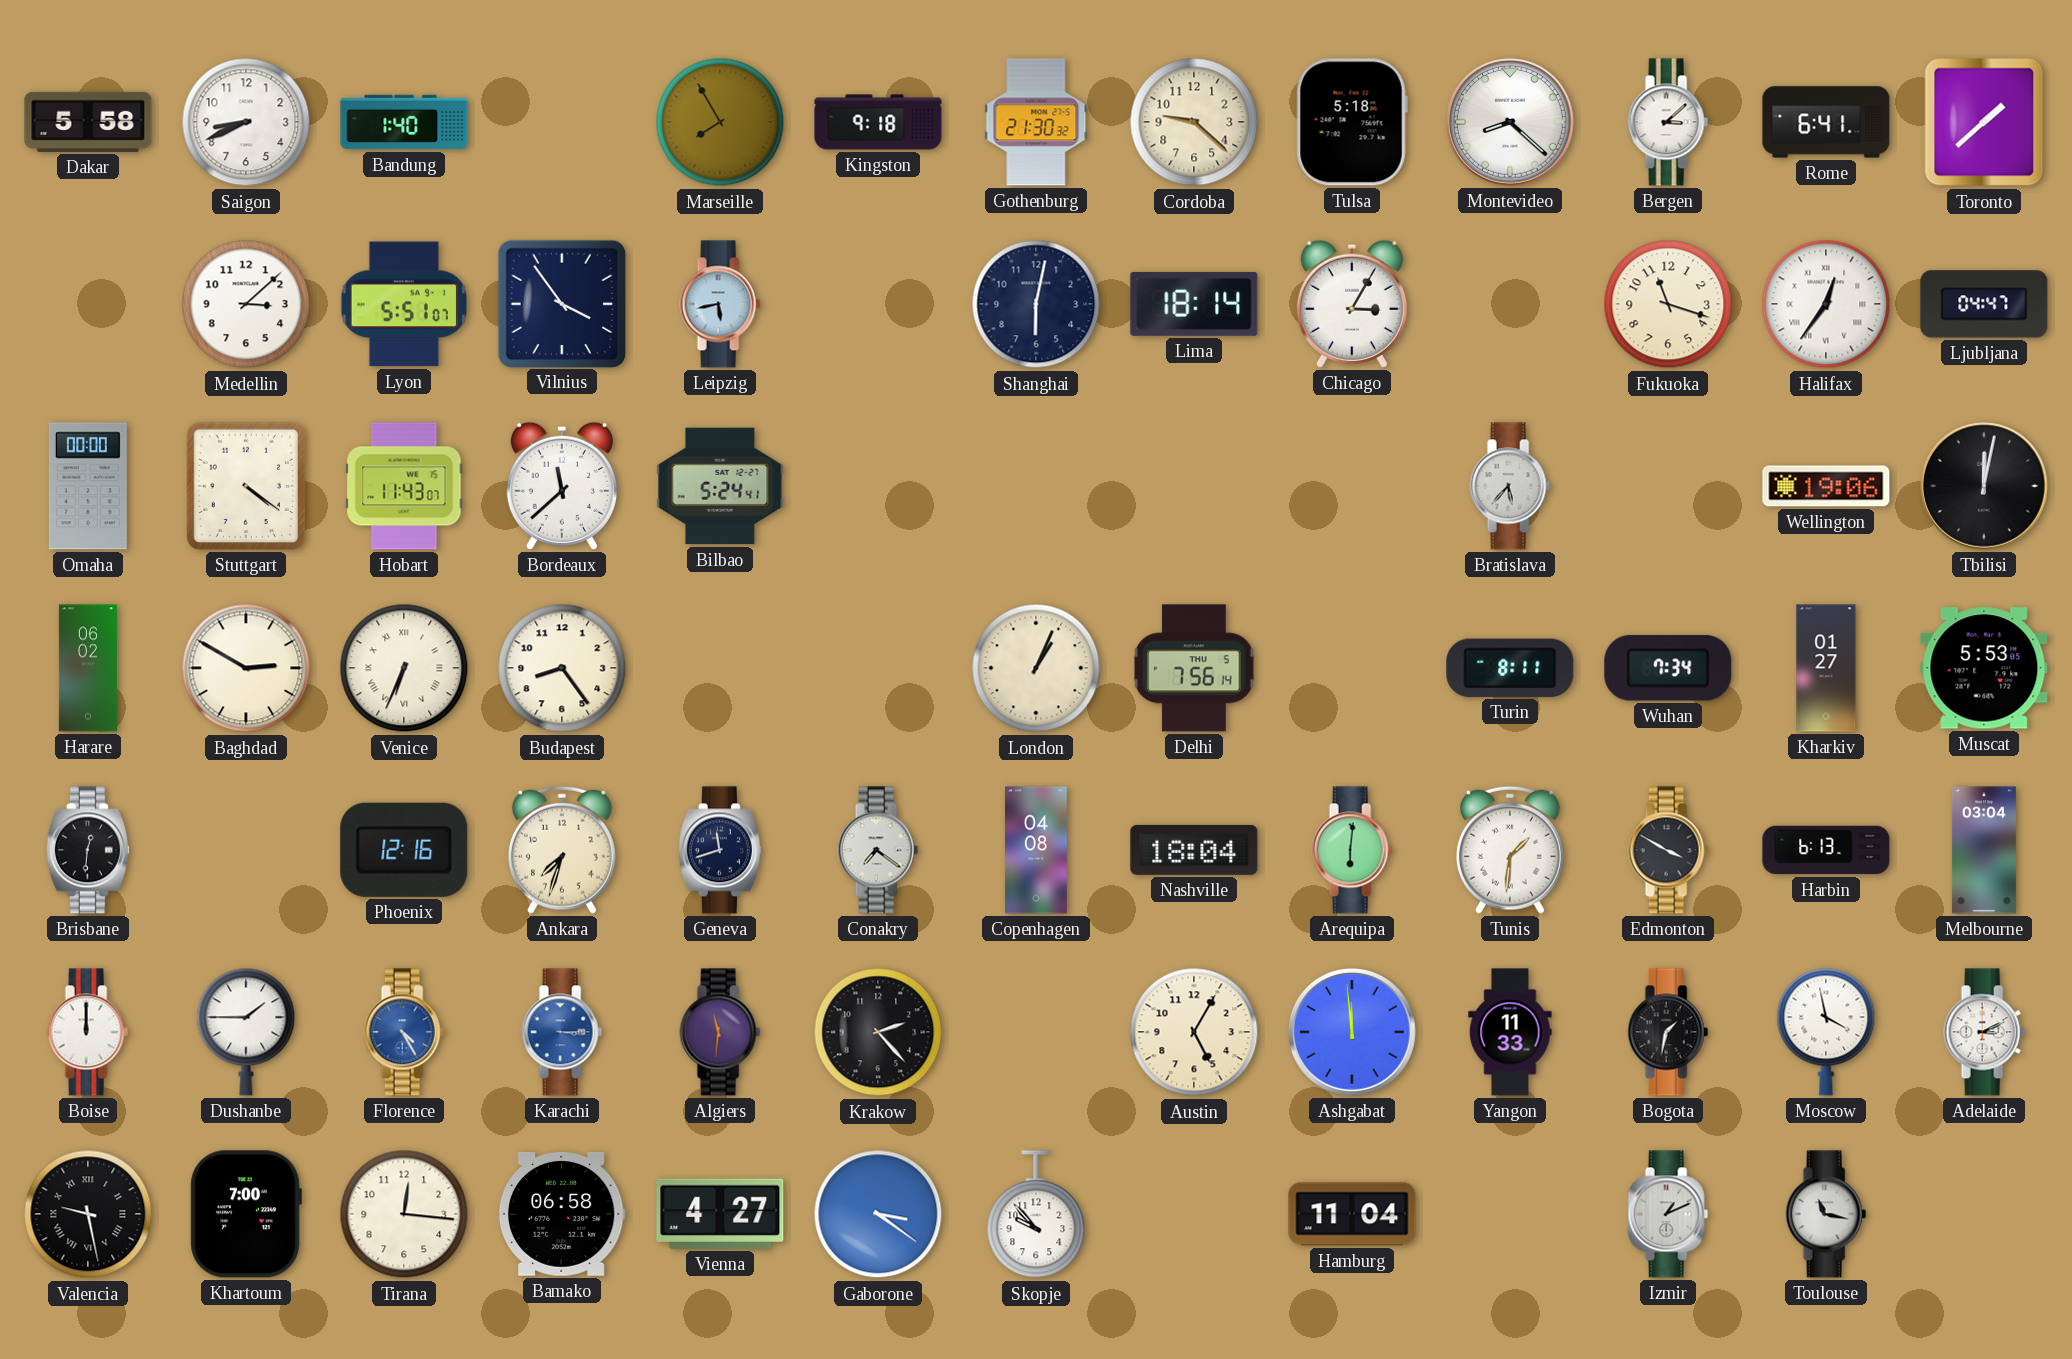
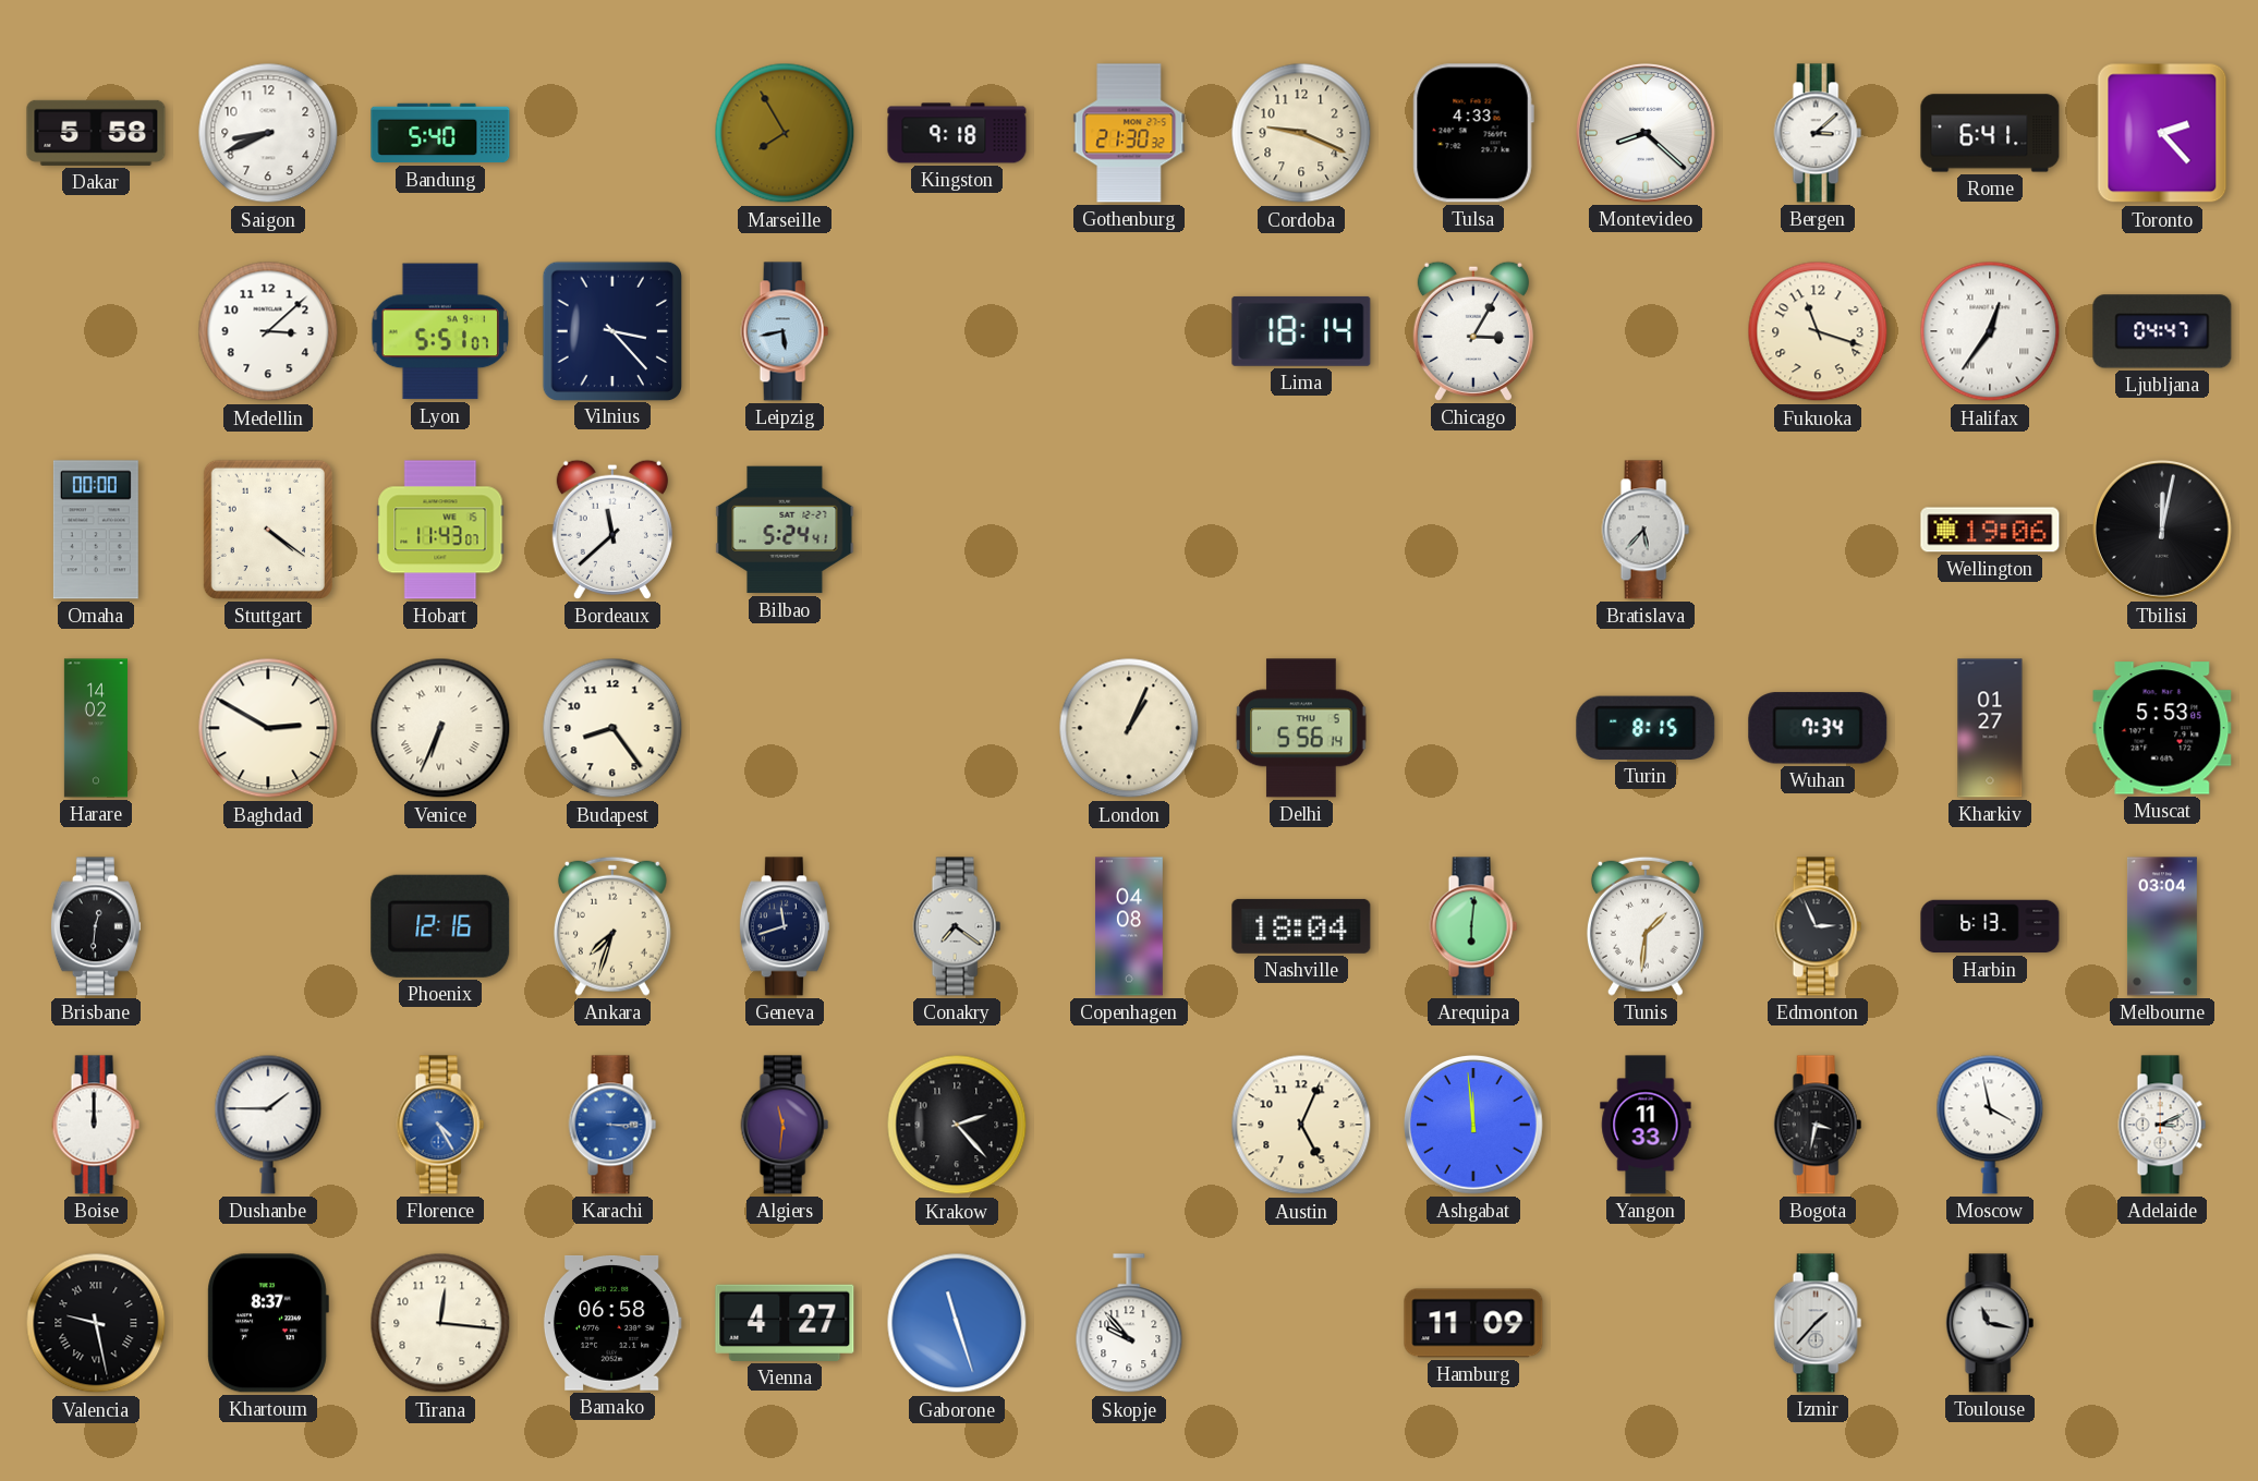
Bandung: 1:40 -> 5:40 (440, 133)
Cordoba: 9:22 -> 9:19 (1301, 133)
Tulsa: 5:18 -> 4:33 (1473, 133)
Toronto: 1:38 -> 2:23 (2162, 133)
Vilnius: 3:54 -> 3:23 (611, 330)
Shanghai: 6:02 -> none (1036, 304)
Harare: 06:02 -> 14:02 (96, 728)
Delhi: 7:56 -> 5:56 (1301, 728)
Turin: 8:11 -> 8:15 (1646, 728)
Edmonton: 3:50 -> 2:56 (1818, 926)
Austin: 5:05 -> 5:04 (1301, 1125)
Bogota: 1:32 -> 3:32 (1818, 1125)
Khartoum: 7:00 -> 8:37 (268, 1323)
Gaborone: 3:21 -> 11:27 (957, 1323)
Hamburg: 11:04 -> 11:09 (1473, 1323)
Izmir: 1:11 -> 1:37 (1818, 1323)
